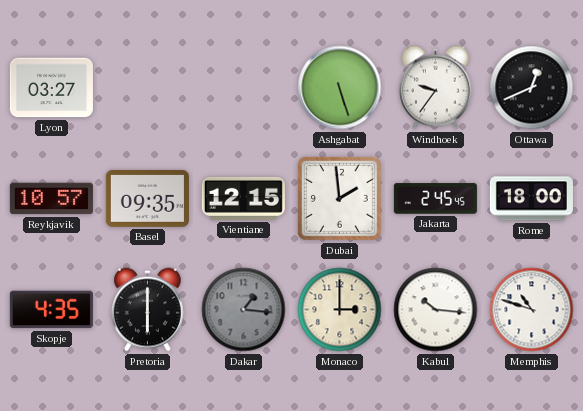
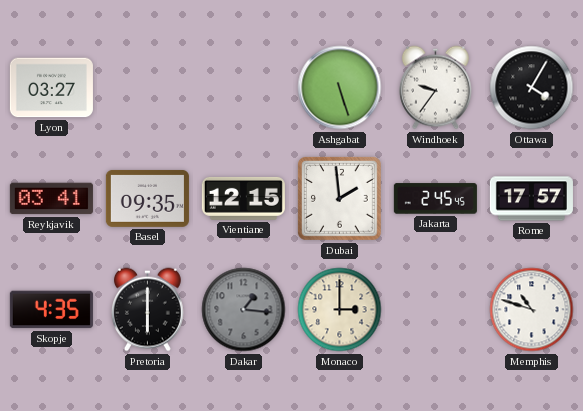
Ottawa: 12:41 -> 4:05 (532, 88)
Reykjavik: 10:57 -> 03:41 (51, 199)
Rome: 18:00 -> 17:57 (531, 199)
Kabul: 10:16 -> none (436, 310)
